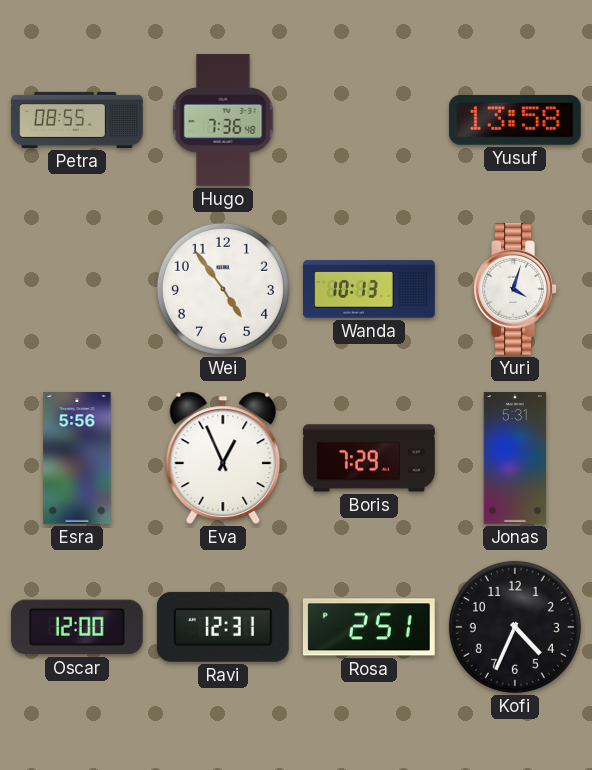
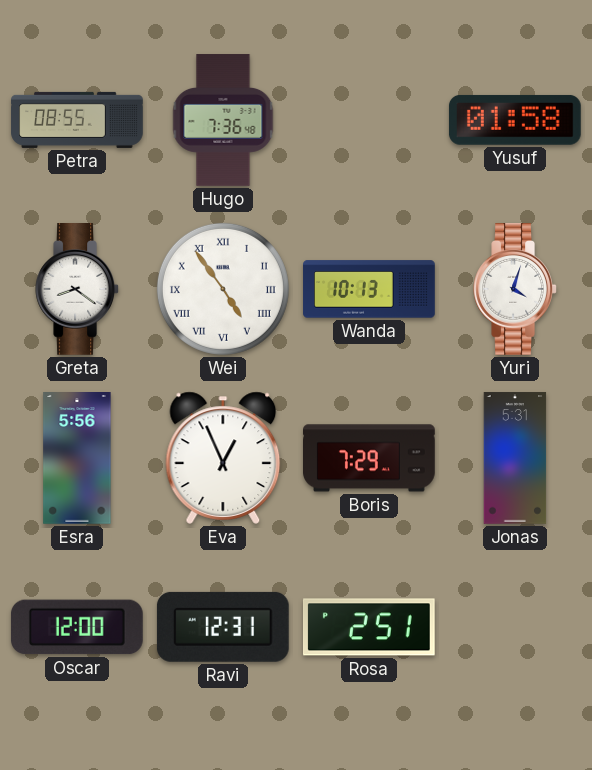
Yusuf: 13:58 -> 01:58 (515, 120)
Greta: none -> 8:21 (77, 290)
Wei numerals: Arabic -> Roman (223, 289)
Kofi: 4:34 -> none (515, 627)
